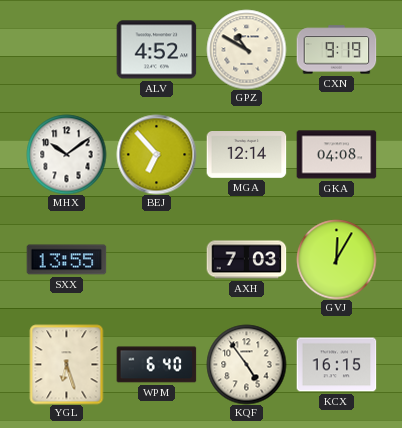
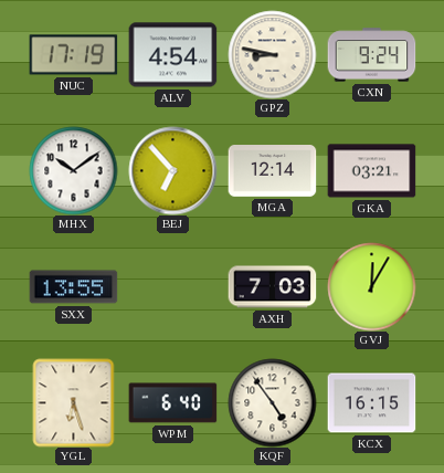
NUC: none -> 17:19 (73, 55)
ALV: 4:52 -> 4:54 (172, 55)
GPZ: 10:50 -> 8:47 (272, 54)
CXN: 9:19 -> 9:24 (371, 55)
GKA: 04:08 -> 03:21 (371, 171)
